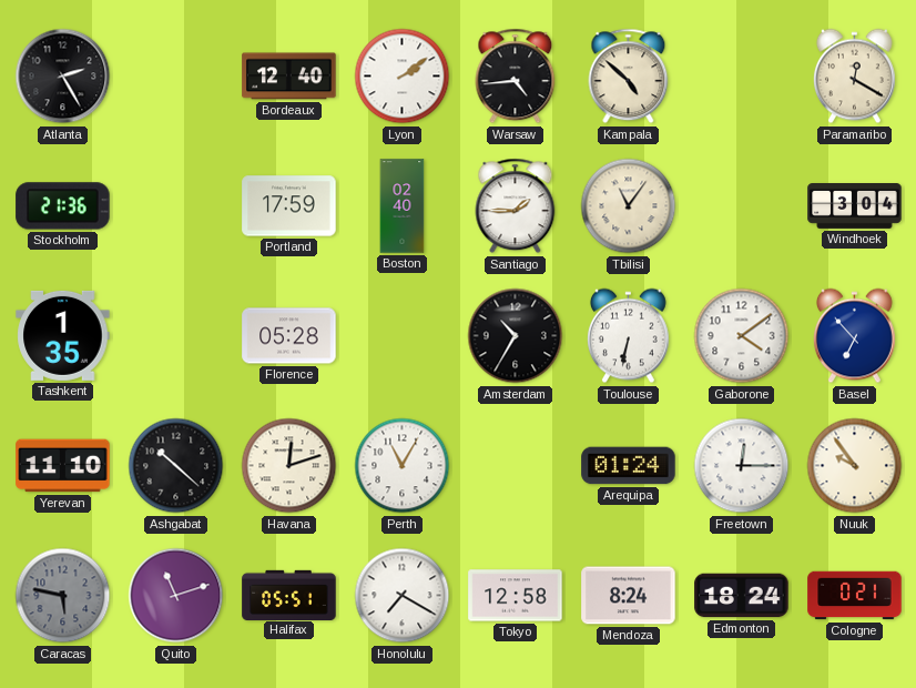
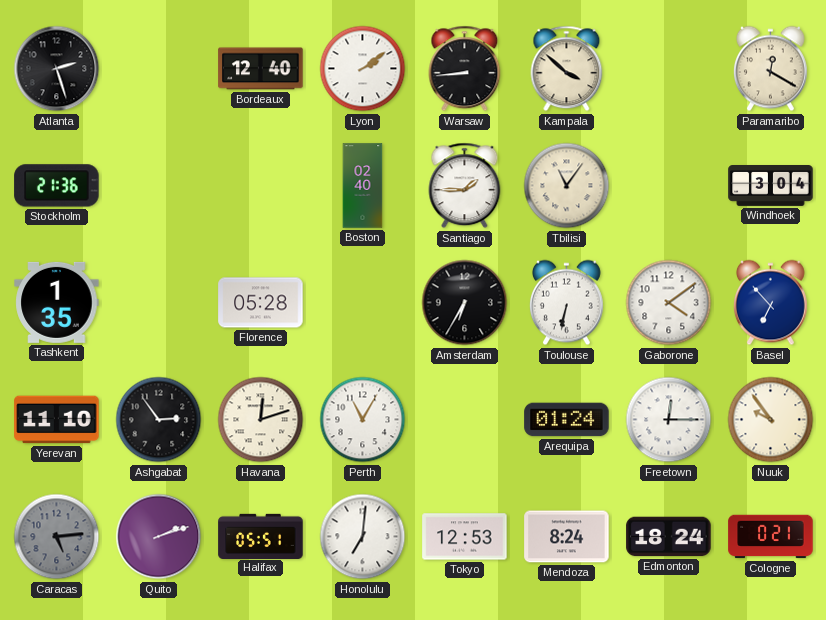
Atlanta: 2:25 -> 2:27 (57, 69)
Warsaw: 4:44 -> 8:44 (465, 69)
Kampala: 4:52 -> 3:52 (567, 69)
Portland: 17:59 -> none (289, 206)
Amsterdam: 10:35 -> 6:35 (465, 303)
Ashgabat: 10:22 -> 2:54 (159, 420)
Caracas: 5:47 -> 5:14 (57, 537)
Quito: 11:12 -> 2:12 (159, 537)
Honolulu: 7:20 -> 7:01 (363, 537)
Tokyo: 12:58 -> 12:53 (465, 537)
